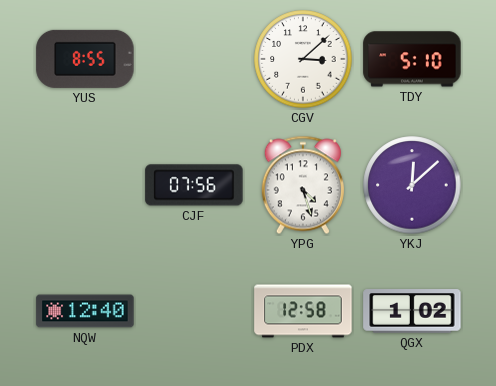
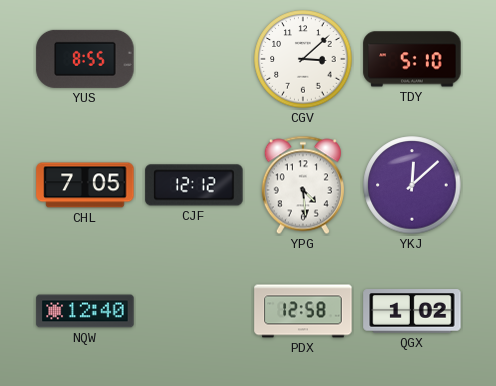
CHL: none -> 7:05 (85, 185)
CJF: 07:56 -> 12:12 (194, 185)
YPG: 4:27 -> 4:29 (303, 185)
